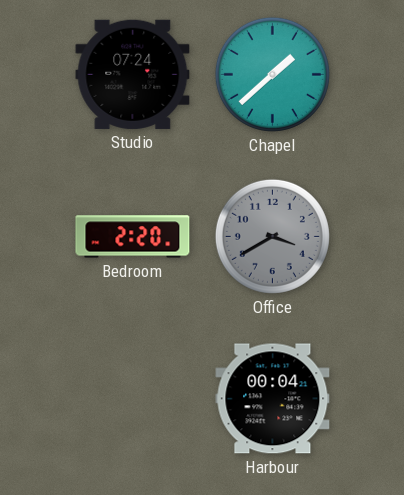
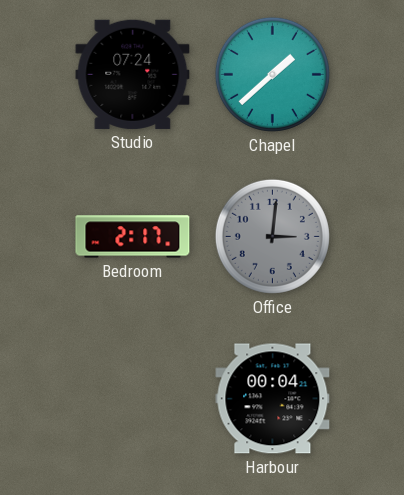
Bedroom: 2:20 -> 2:17 (133, 237)
Office: 3:40 -> 3:01 (272, 236)
